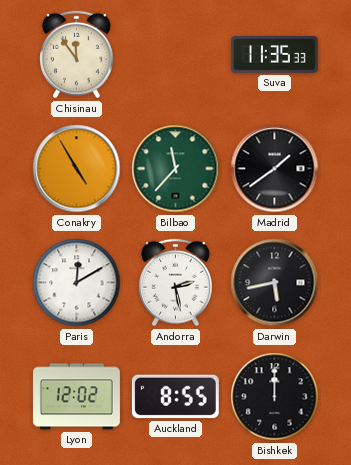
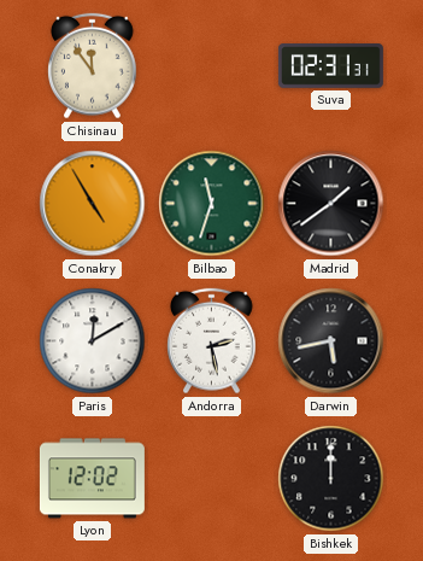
Suva: 11:35 -> 02:31 (330, 66)
Bilbao: 11:37 -> 11:33 (212, 204)
Auckland: 8:55 -> none (175, 397)
